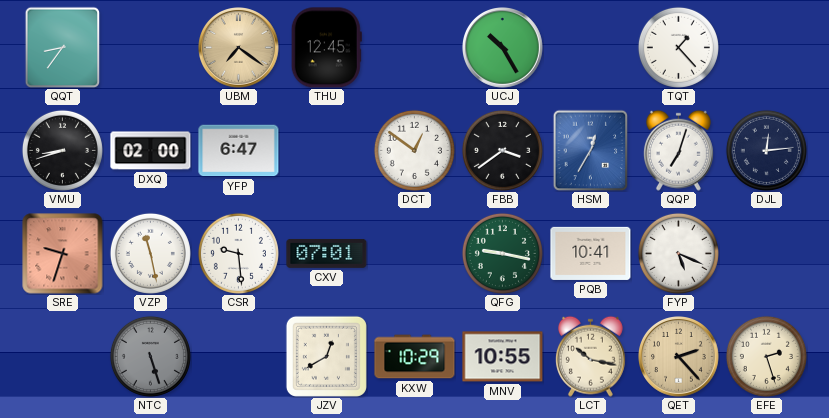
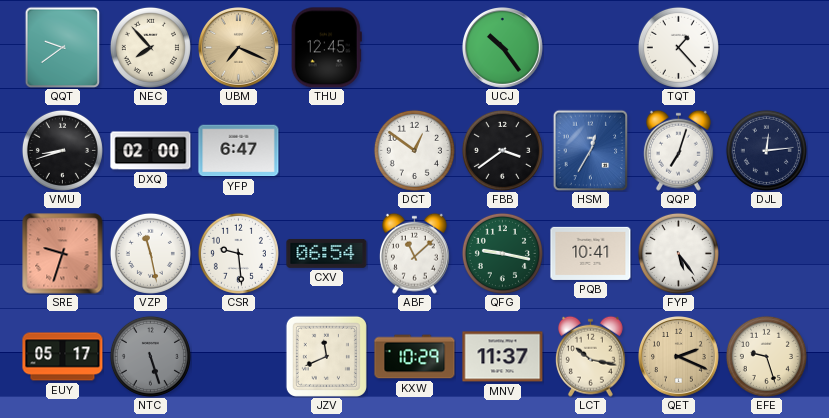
QQT: 8:36 -> 9:39 (63, 47)
NEC: none -> 7:53 (150, 47)
UBM: 7:21 -> 7:19 (239, 48)
UCJ: 10:25 -> 10:24 (503, 48)
CXV: 07:01 -> 06:54 (327, 253)
ABF: none -> 11:08 (414, 253)
FYP: 5:19 -> 5:24 (678, 253)
EUY: none -> 05:17 (63, 357)
JZV: 12:40 -> 11:41 (326, 356)
MNV: 10:55 -> 11:37 (503, 357)
QET: 2:23 -> 2:19 (679, 357)
EFE: 2:27 -> 9:27 (766, 356)
